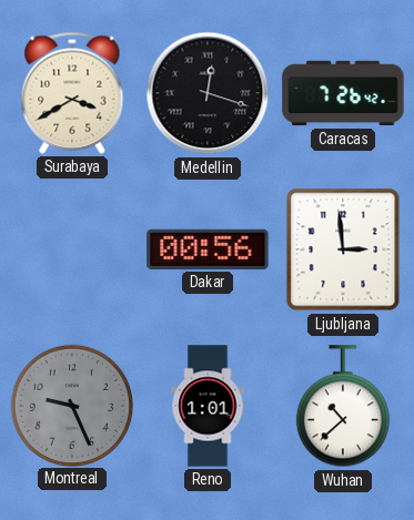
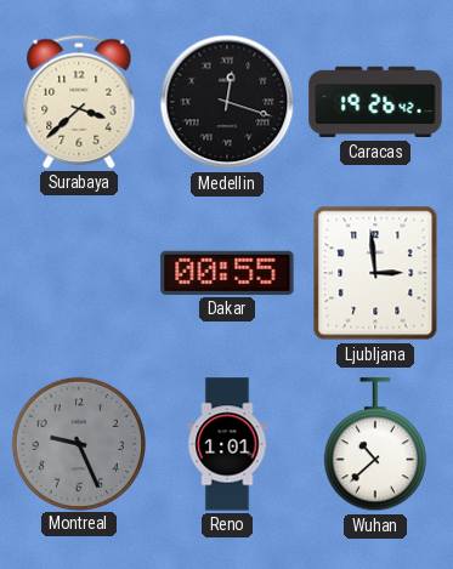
Surabaya: 3:40 -> 3:38 (79, 102)
Caracas: 7:26 -> 19:26 (375, 102)
Dakar: 00:56 -> 00:55 (227, 273)
